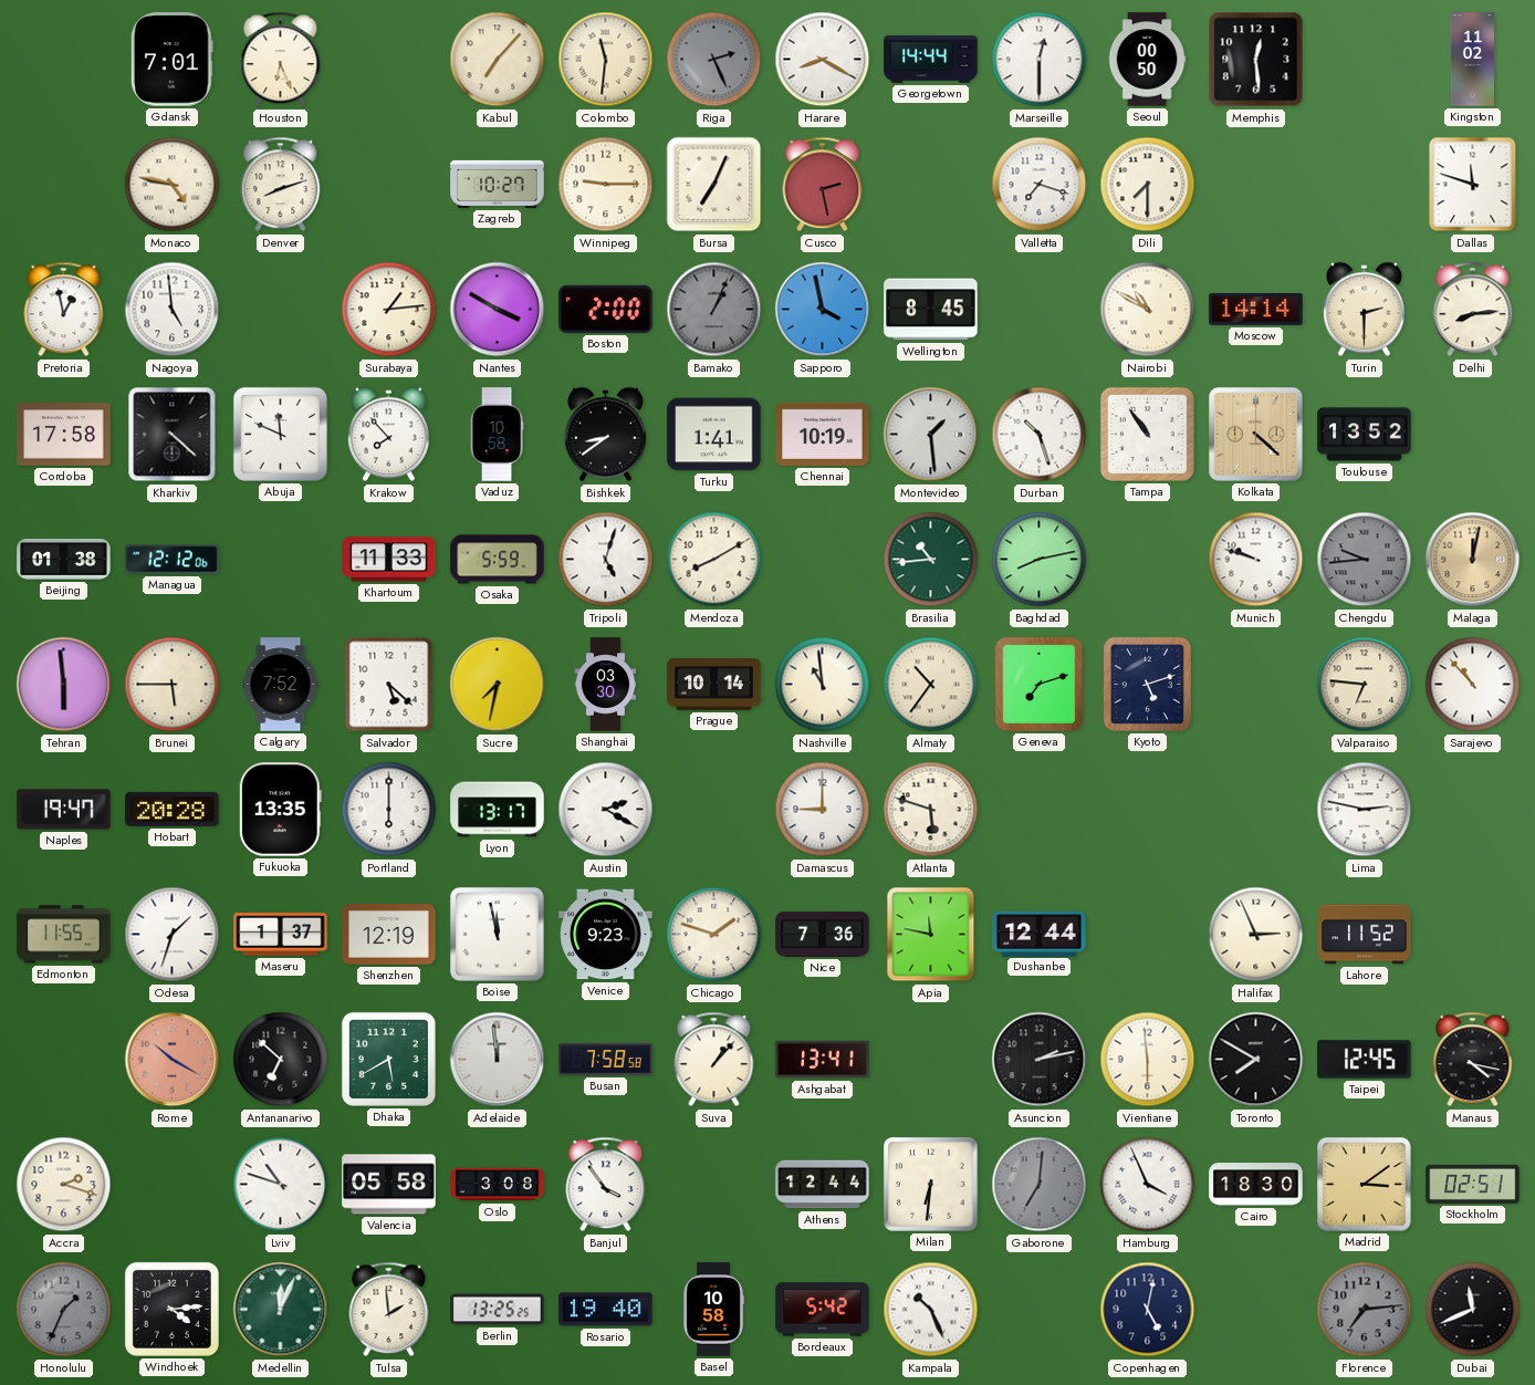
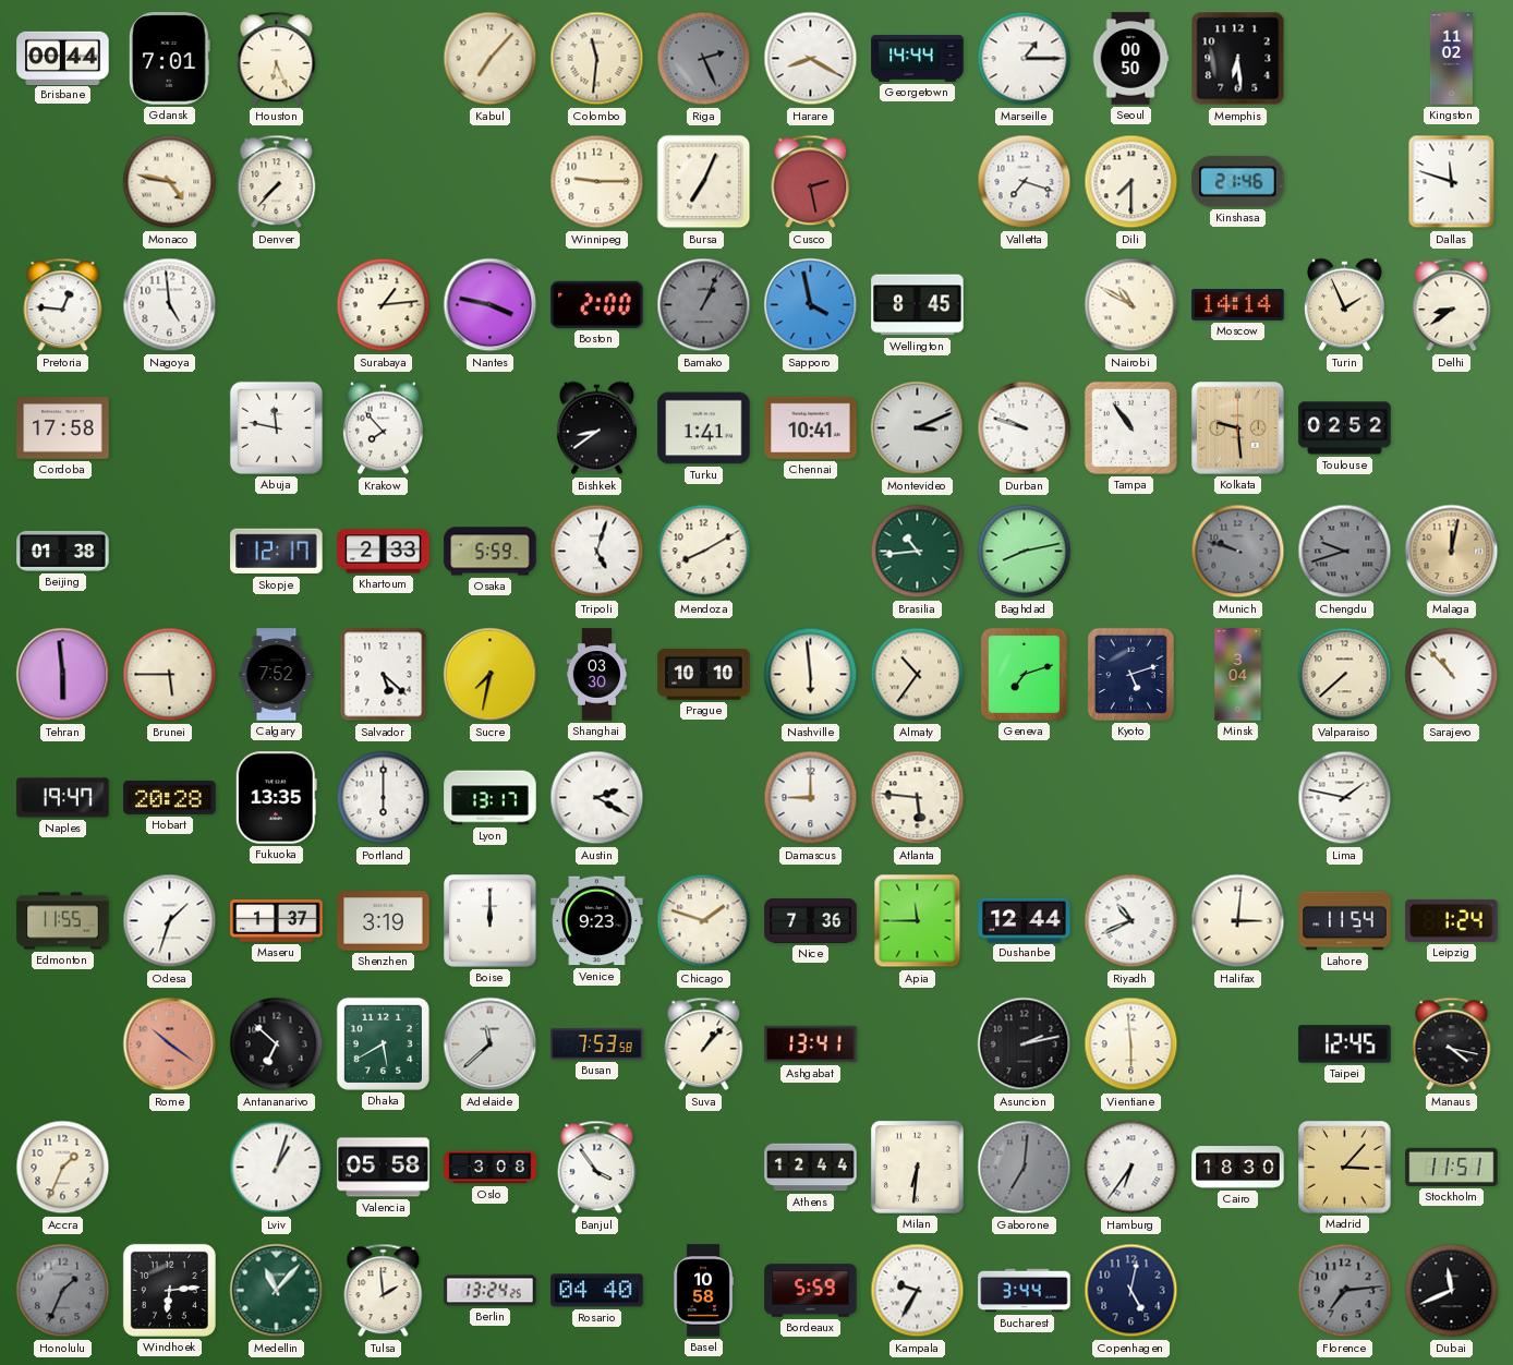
Brisbane: none -> 00:44 (63, 58)
Marseille: 12:30 -> 1:15 (1025, 59)
Memphis: 12:29 -> 6:29 (1238, 59)
Denver: 8:12 -> 7:37 (277, 182)
Zagreb: 10:27 -> none (498, 184)
Kinshasa: none -> 21:46 (1238, 181)
Pretoria: 12:58 -> 12:46 (63, 305)
Nantes: 3:50 -> 3:47 (491, 305)
Turin: 2:30 -> 1:56 (1344, 305)
Delhi: 8:14 -> 8:39 (1452, 305)
Kharkiv: 4:22 -> none (173, 435)
Abuja: 11:49 -> 11:47 (276, 427)
Vaduz: 10:58 -> none (497, 435)
Chennai: 10:19 -> 10:41 (811, 427)
Montevideo: 1:29 -> 3:11 (918, 428)
Durban: 10:27 -> 9:48 (1025, 428)
Kolkata: 4:22 -> 9:29 (1238, 428)
Toulouse: 13:52 -> 02:52 (1345, 428)
Managua: 12:12 -> none (173, 560)
Skopje: none -> 12:17 (277, 552)
Khartoum: 11:33 -> 2:33 (384, 552)
Munich dial: white -> grey (1238, 552)
Chengdu: 9:44 -> 9:42 (1345, 552)
Prague: 10:14 -> 10:10 (704, 674)
Nashville: 10:59 -> 5:59 (811, 675)
Minsk: none -> 3:04 (1238, 675)
Valparaiso: 6:46 -> 7:38 (1345, 675)
Atlanta: 5:48 -> 5:46 (918, 798)
Lima: 2:47 -> 1:47 (1345, 798)
Shenzhen: 12:19 -> 3:19 (384, 921)
Boise: 11:58 -> 12:00 (491, 921)
Apia: 11:47 -> 11:45 (918, 921)
Riyadh: none -> 10:41 (1131, 921)
Halifax: 2:56 -> 3:01 (1238, 921)
Lahore: 11:52 -> 11:54 (1345, 921)
Leipzig: none -> 1:24 (1452, 920)
Rome: 10:20 -> 10:21 (170, 1044)
Adelaide: 11:59 -> 11:38 (491, 1044)
Busan: 7:58 -> 7:53 (597, 1044)
Toronto: 7:50 -> none (1256, 1060)
Accra: 2:18 -> 1:34 (63, 1168)
Lviv: 10:48 -> 1:03 (277, 1168)
Hamburg: 3:56 -> 6:36 (1131, 1168)
Madrid: 3:09 -> 3:07 (1345, 1168)
Stockholm: 02:51 -> 11:51 (1452, 1167)
Windhoek: 4:14 -> 6:14 (169, 1290)
Medellin: 12:04 -> 11:07 (277, 1291)
Berlin: 13:25 -> 13:24 (491, 1291)
Rosario: 19:40 -> 04:40 (597, 1291)
Bordeaux: 5:42 -> 5:59 (811, 1291)
Kampala: 10:26 -> 9:35 (918, 1291)
Bucharest: none -> 3:44 (1025, 1291)
